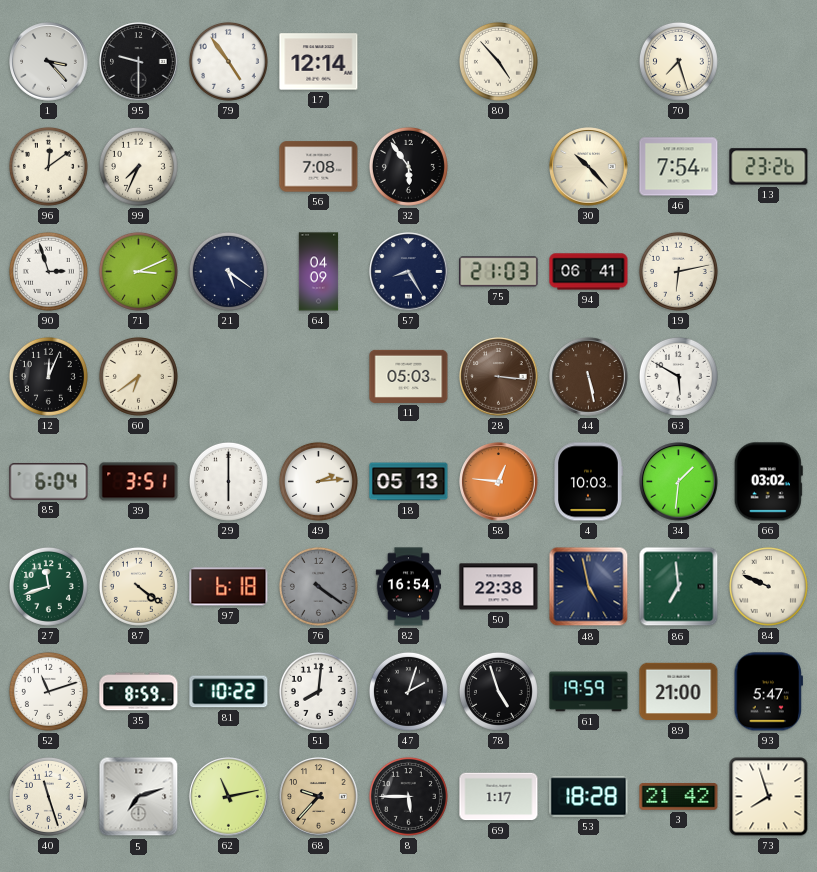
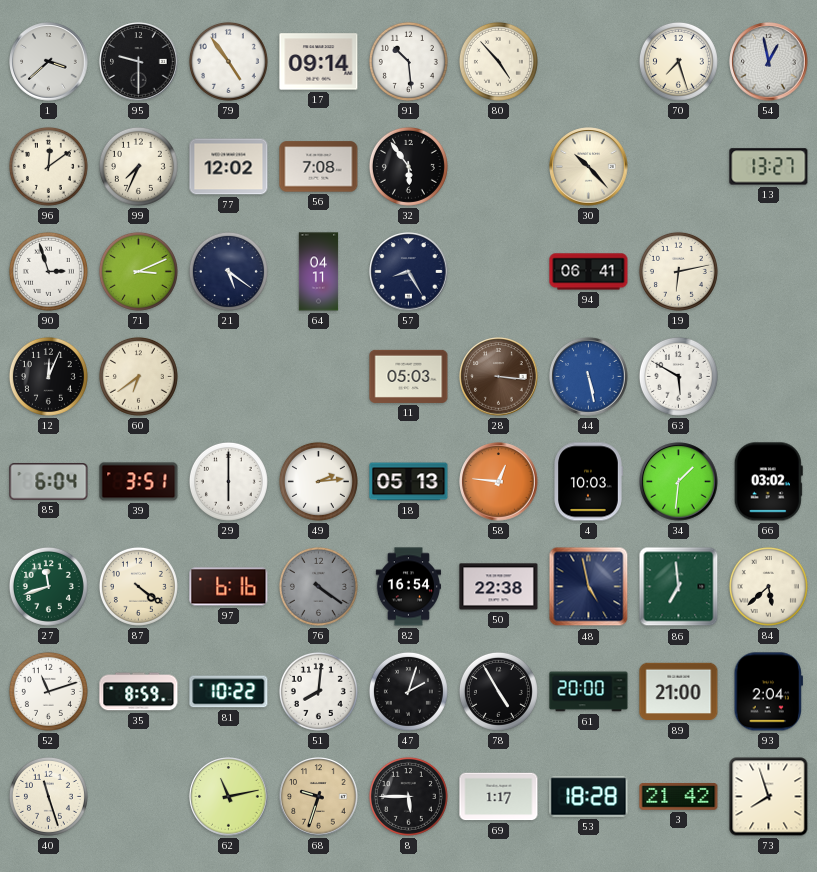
1: 3:23 -> 3:38 (49, 62)
17: 12:14 -> 09:14 (319, 62)
91: none -> 10:29 (408, 61)
54: none -> 12:58 (769, 62)
77: none -> 12:02 (229, 167)
46: 7:54 -> none (679, 167)
13: 23:26 -> 13:27 (769, 167)
64: 04:09 -> 04:11 (319, 272)
75: 21:03 -> none (499, 272)
44 dial: brown -> blue (589, 377)
97: 6:18 -> 6:16 (229, 587)
84: 9:49 -> 5:38 (768, 586)
78: 4:57 -> 4:55 (498, 691)
61: 19:59 -> 20:00 (589, 692)
93: 5:47 -> 2:04 (768, 692)
5: 7:12 -> none (139, 797)
68: 9:37 -> 9:33 (319, 797)
